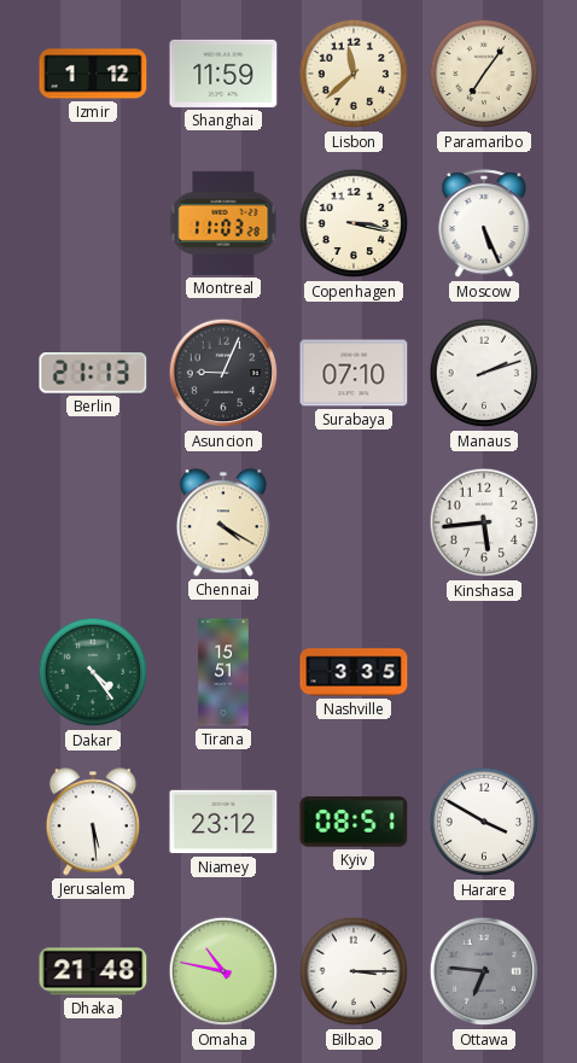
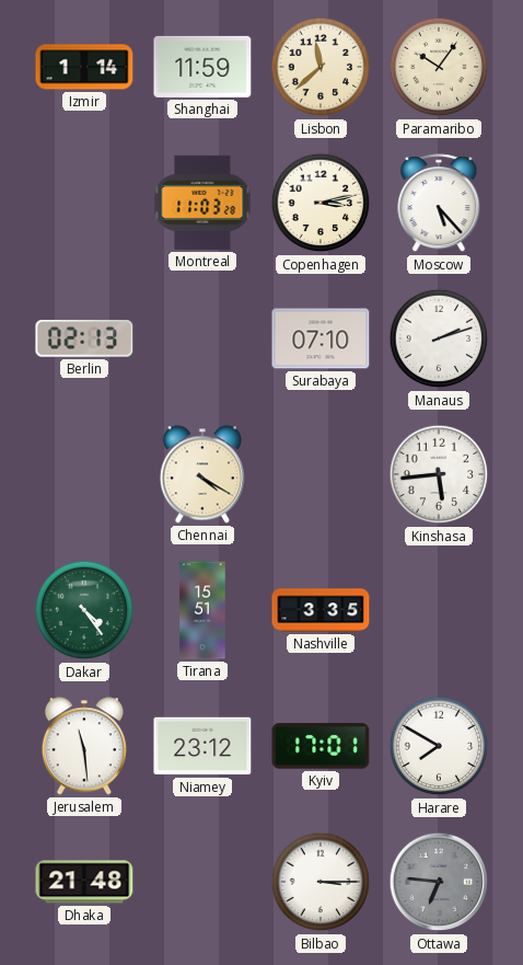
Izmir: 1:12 -> 1:14 (84, 67)
Paramaribo: 7:06 -> 10:06 (439, 67)
Copenhagen: 3:17 -> 3:13 (321, 203)
Moscow: 5:26 -> 5:23 (439, 204)
Berlin: 21:13 -> 02:13 (84, 338)
Asuncion: 9:04 -> none (223, 373)
Jerusalem: 5:29 -> 11:29 (84, 746)
Kyiv: 08:51 -> 17:01 (321, 746)
Harare: 3:50 -> 7:50 (439, 746)
Omaha: 10:47 -> none (223, 971)
